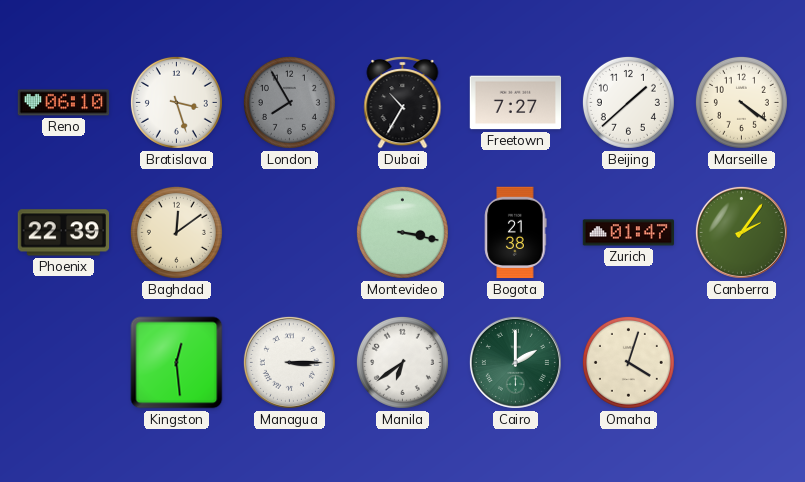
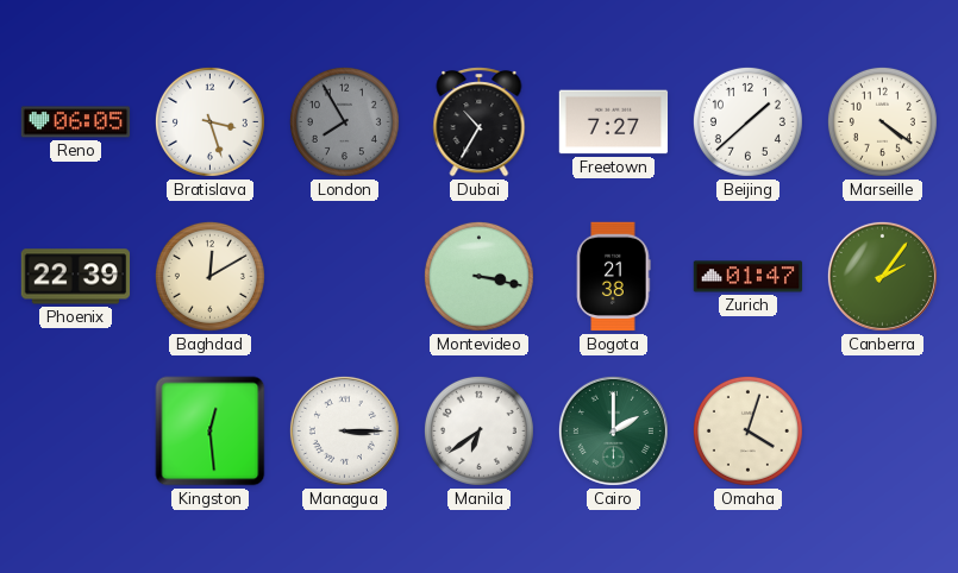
Reno: 06:10 -> 06:05 (76, 122)
Baghdad: 12:09 -> 12:10 (209, 276)
